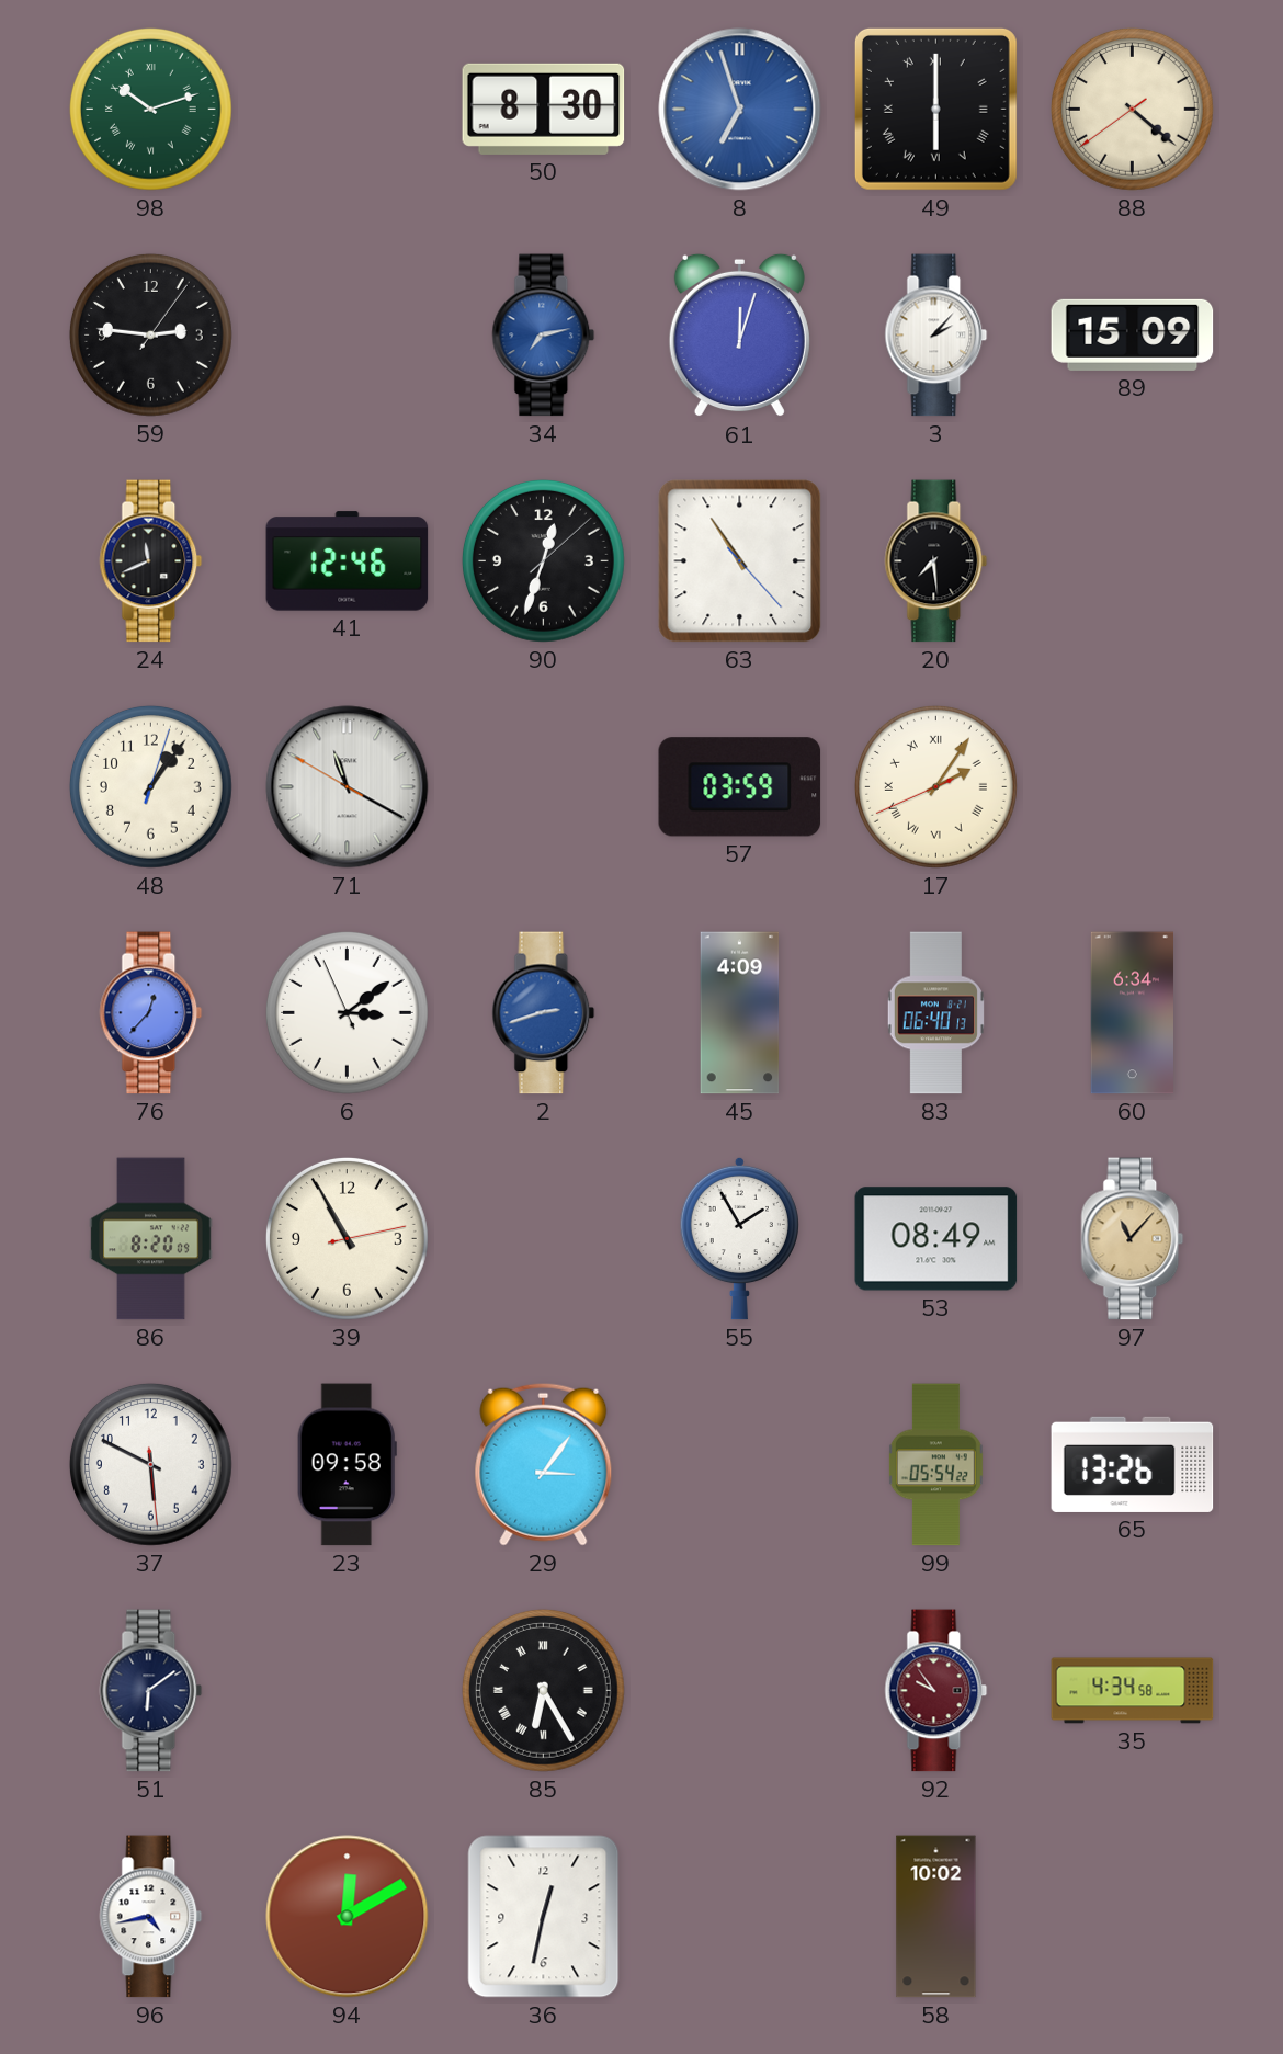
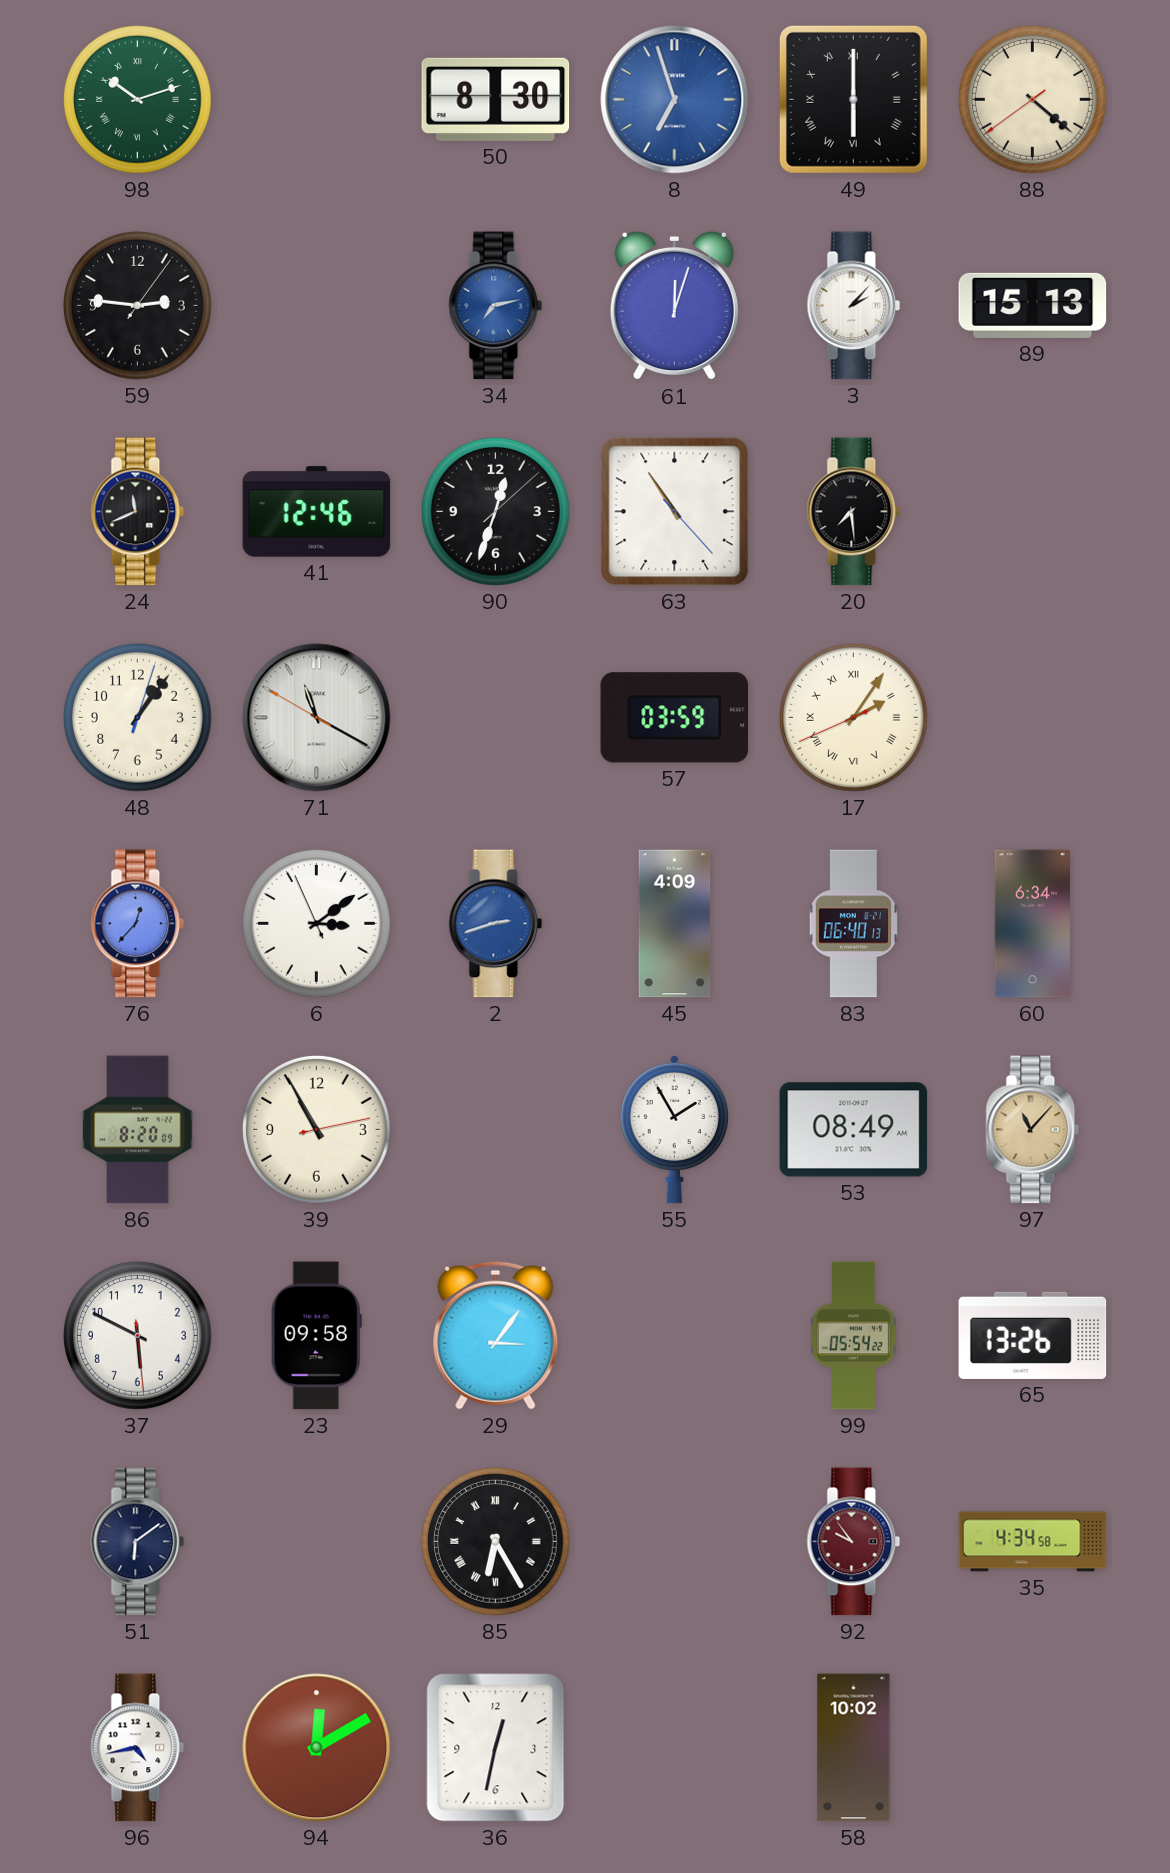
89: 15:09 -> 15:13 (1033, 305)
